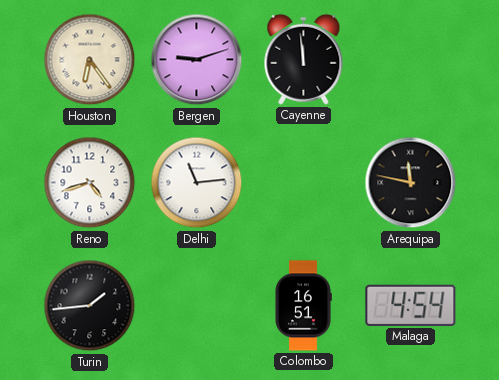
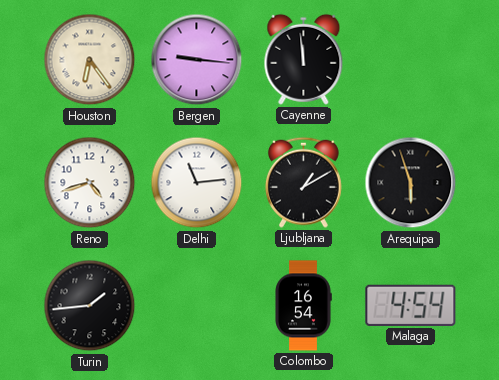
Bergen: 9:12 -> 9:16 (197, 60)
Ljubljana: none -> 1:10 (303, 182)
Arequipa: 11:47 -> 5:57 (411, 183)
Colombo: 16:51 -> 16:54 (303, 306)
